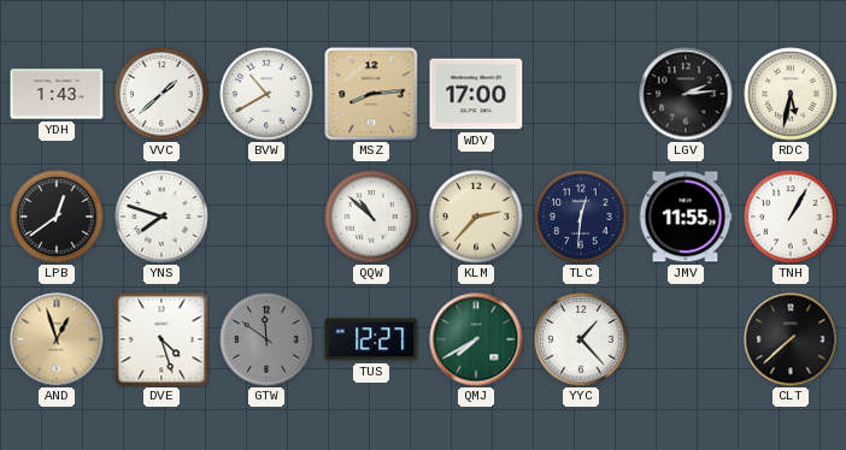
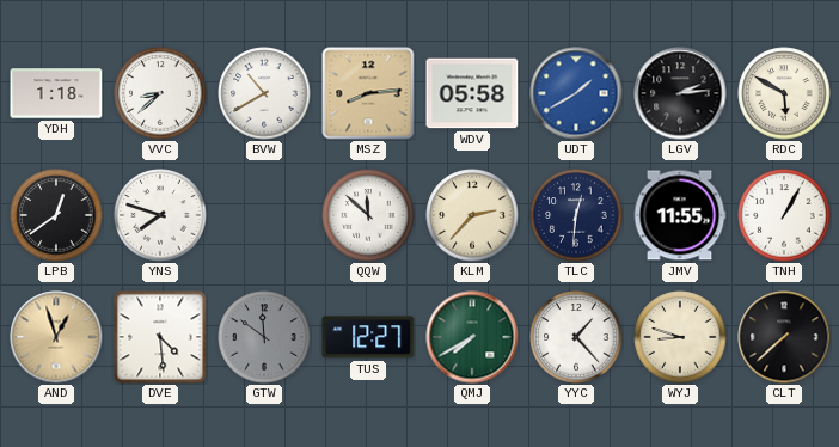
YDH: 1:43 -> 1:18 (56, 93)
VVC: 1:38 -> 8:38 (160, 93)
WDV: 17:00 -> 05:58 (472, 93)
UDT: none -> 1:40 (576, 93)
RDC: 5:32 -> 5:50 (784, 93)
QQW: 10:52 -> 11:52 (368, 215)
DVE: 4:27 -> 4:29 (160, 337)
WYJ: none -> 8:48 (680, 337)
